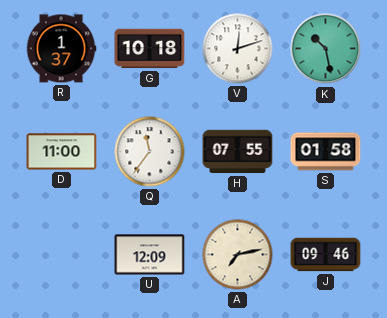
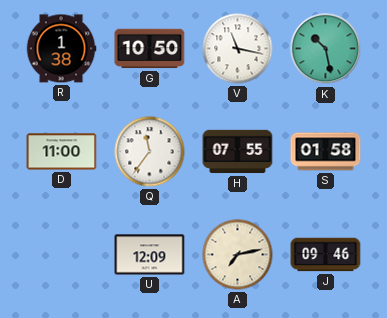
R: 1:37 -> 1:38 (61, 49)
G: 10:18 -> 10:50 (150, 49)
V: 12:12 -> 11:17 (238, 49)
